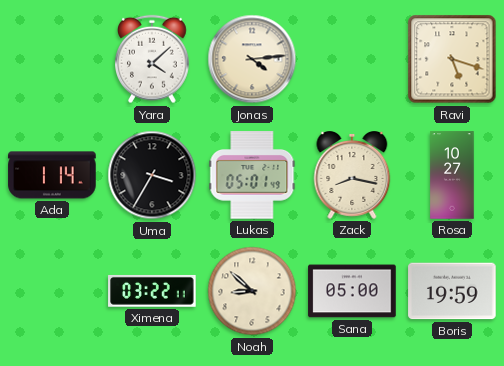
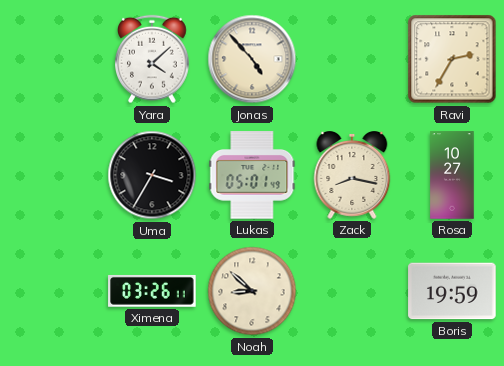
Jonas: 4:14 -> 4:53 (252, 59)
Ravi: 5:18 -> 2:35 (452, 59)
Ada: 1:14 -> none (52, 175)
Ximena: 03:22 -> 03:26 (152, 291)
Sana: 05:00 -> none (352, 291)
